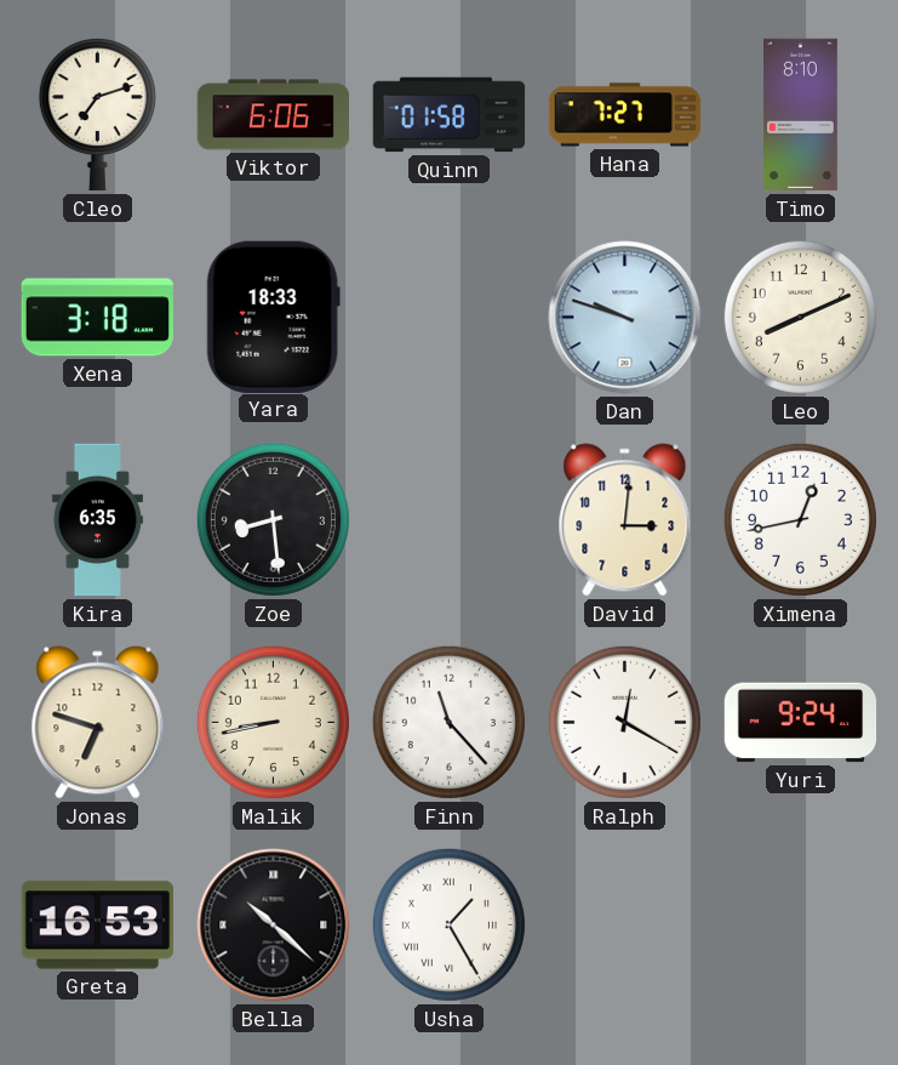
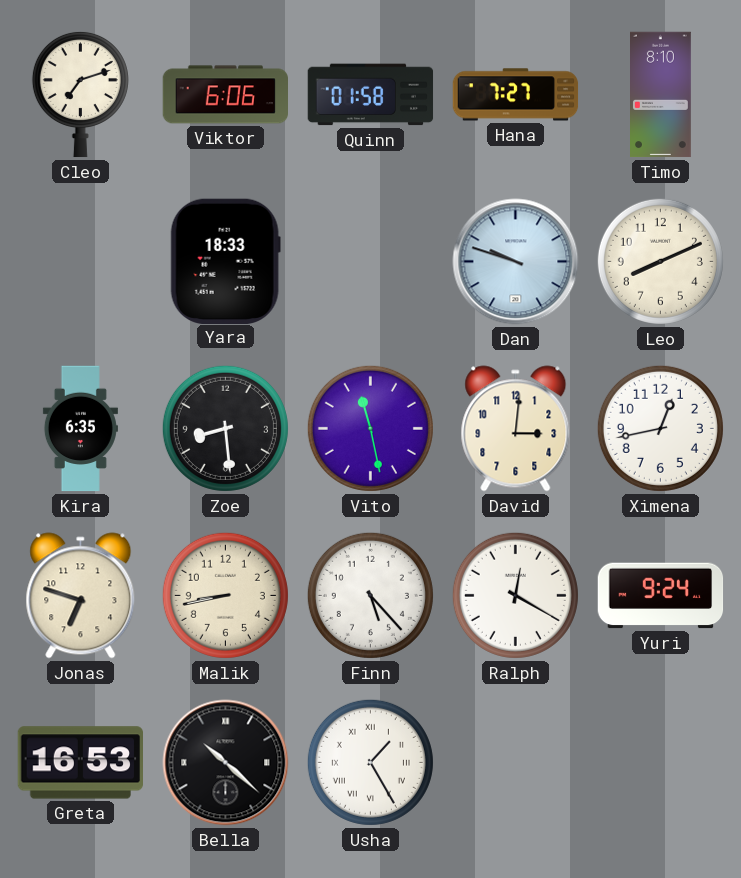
Xena: 3:18 -> none (97, 318)
Vito: none -> 11:28 (370, 428)
Finn: 11:23 -> 5:23 (370, 595)
